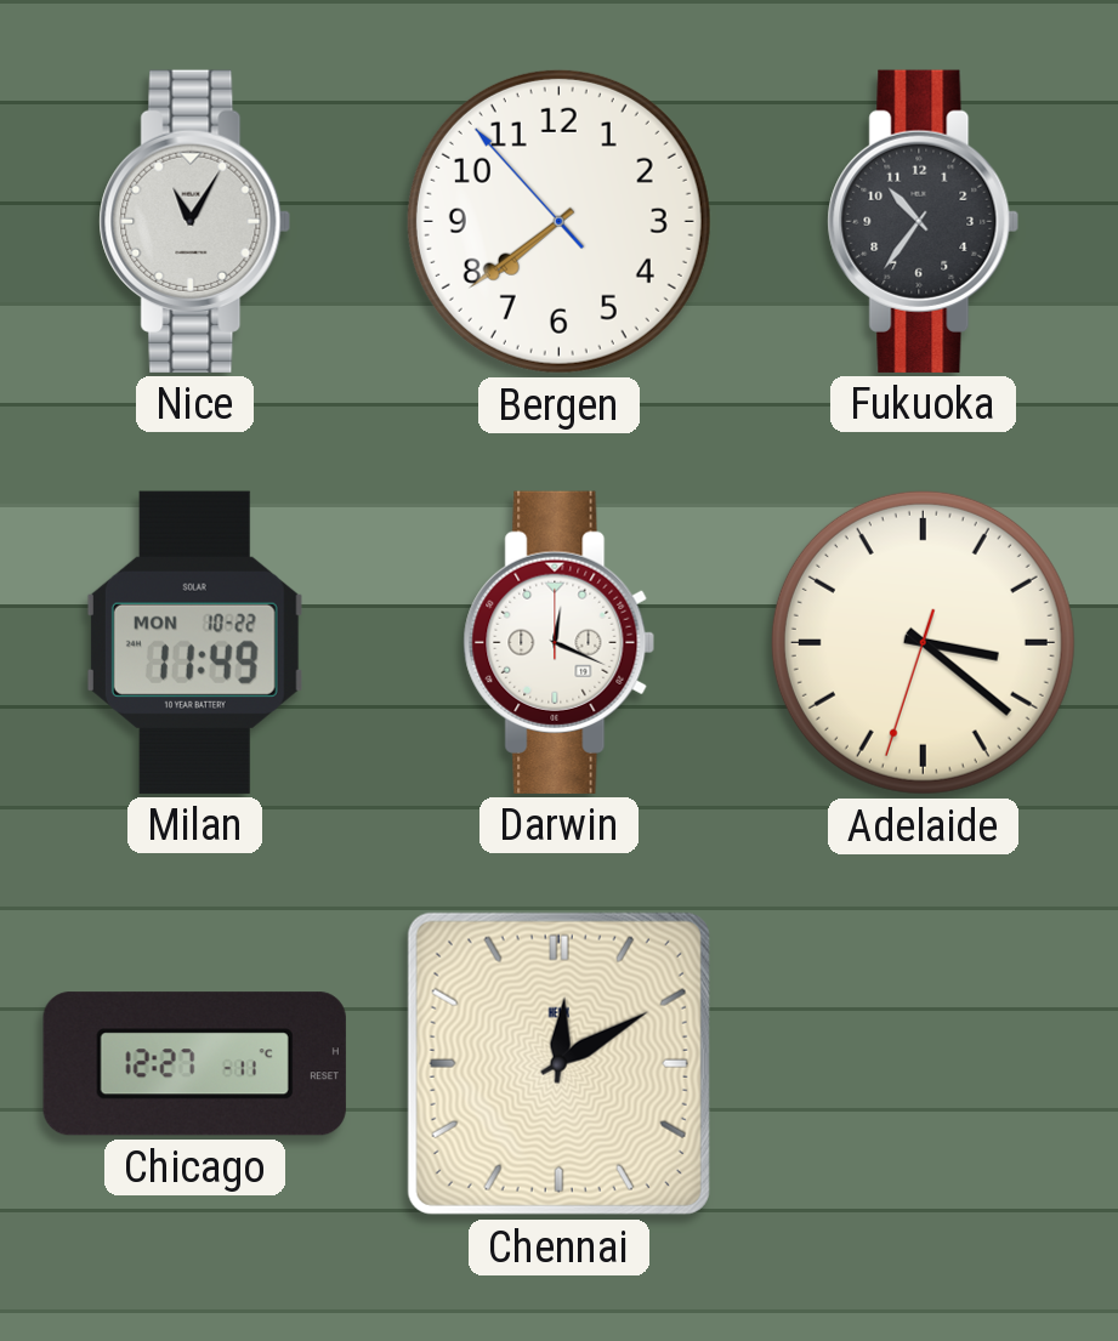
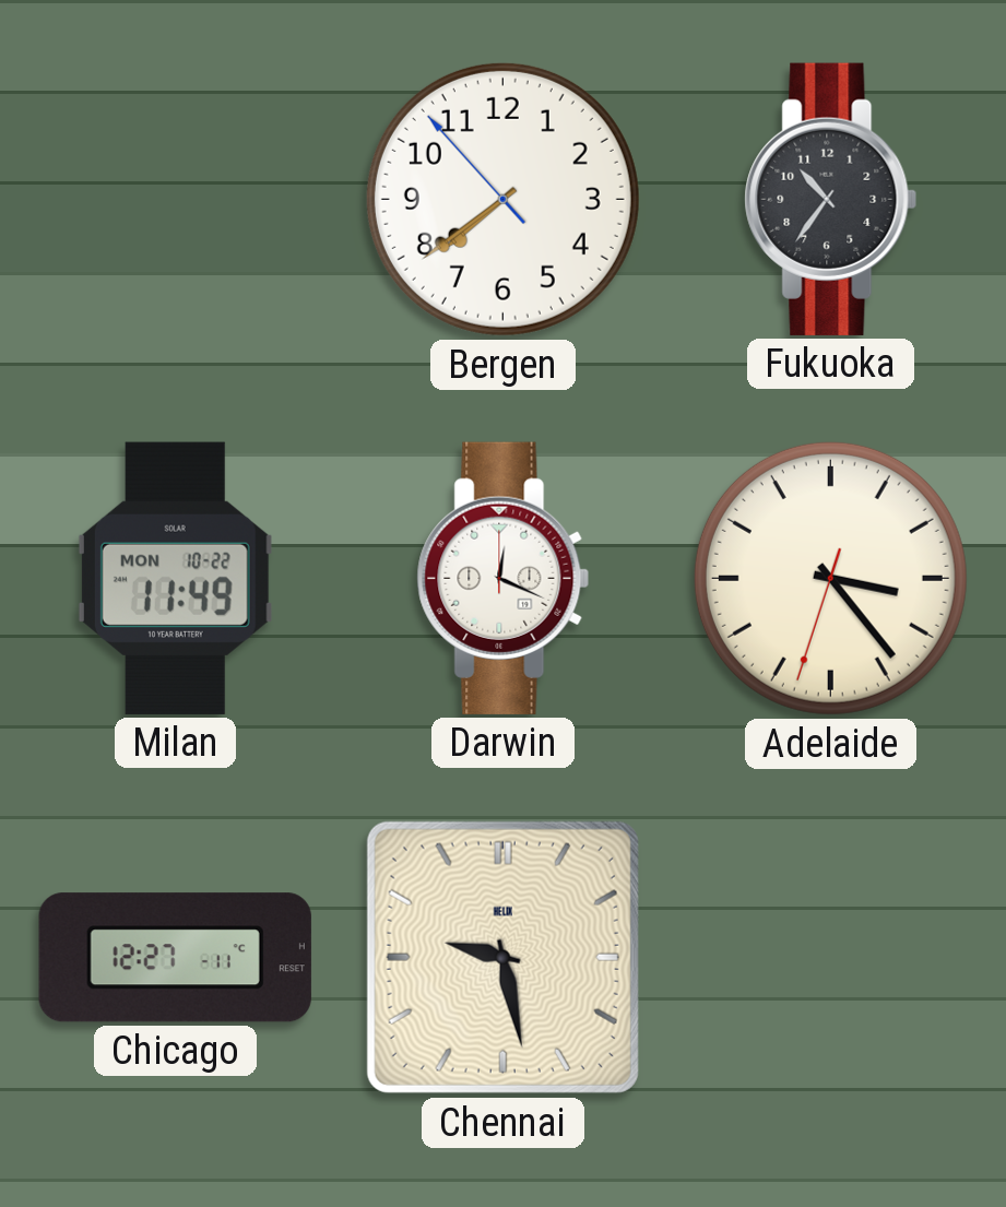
Nice: 11:05 -> none (195, 221)
Adelaide: 3:21 -> 3:23 (830, 578)
Chennai: 12:10 -> 9:28 (502, 957)
